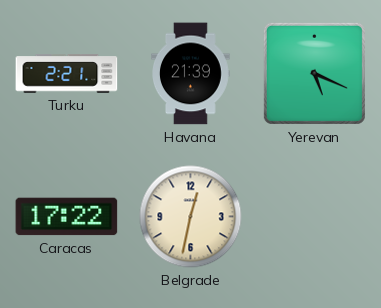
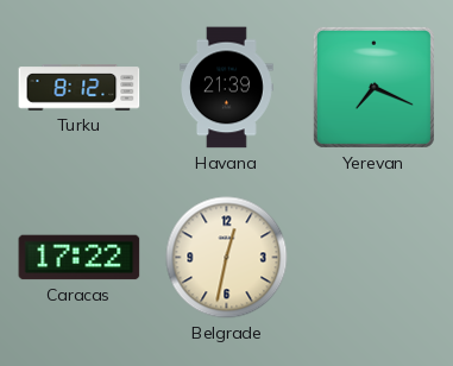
Turku: 2:21 -> 8:12 (80, 88)
Yerevan: 5:19 -> 7:19 (373, 87)
